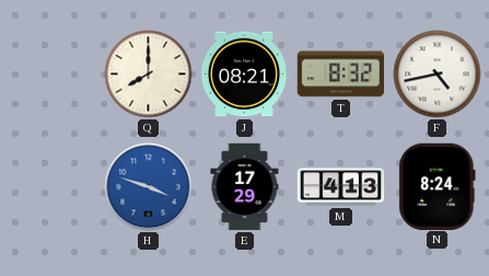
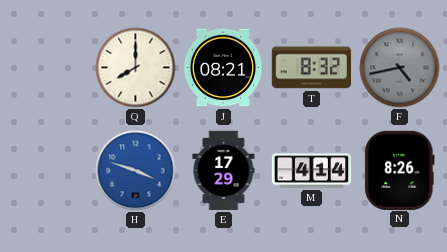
F dial: white -> grey (400, 68)
M: 4:13 -> 4:14 (312, 171)
N: 8:24 -> 8:26 (400, 170)
